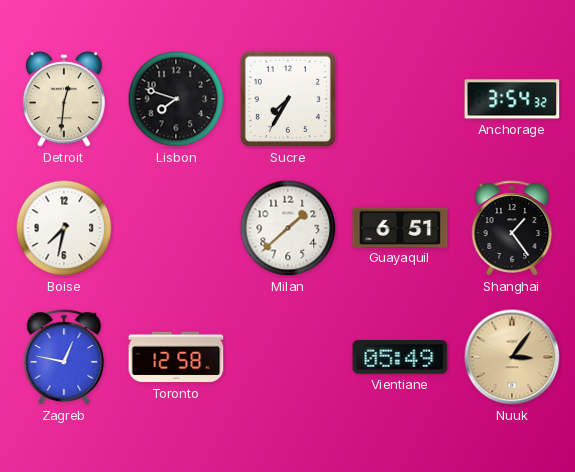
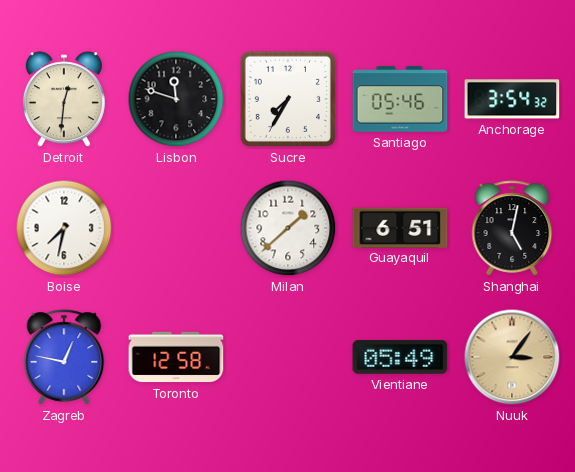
Lisbon: 7:48 -> 11:48 (176, 99)
Santiago: none -> 05:46 (400, 99)
Shanghai: 1:24 -> 5:02 (512, 228)
